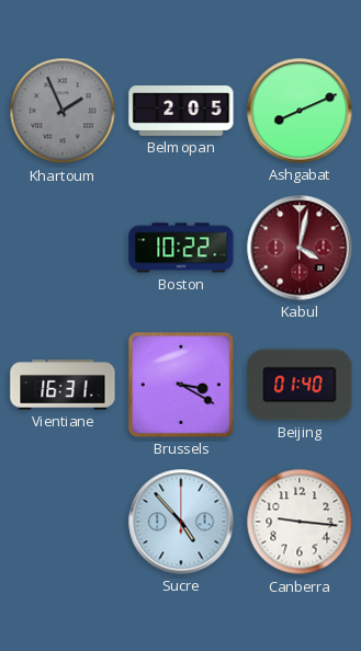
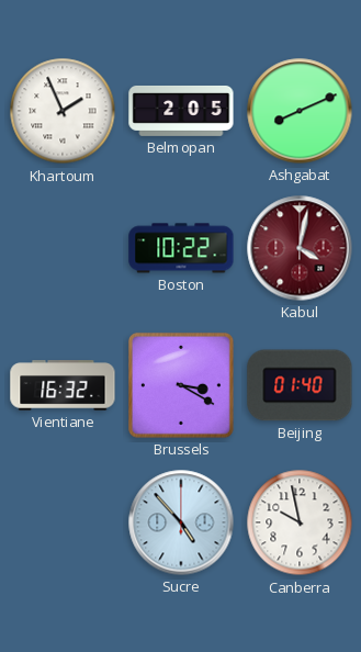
Khartoum dial: grey -> white (63, 111)
Vientiane: 16:31 -> 16:32 (63, 385)
Canberra: 9:16 -> 9:58 (300, 522)
